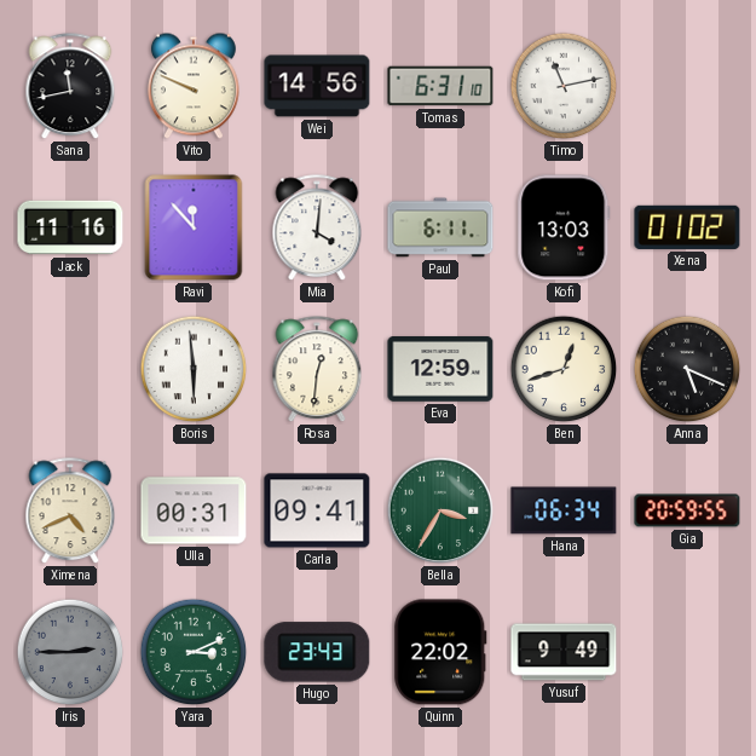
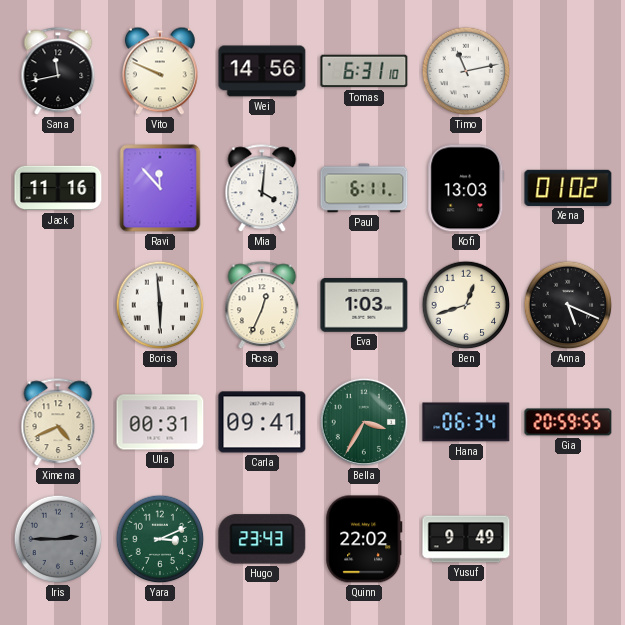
Rosa: 12:31 -> 12:34 (262, 306)
Eva: 12:59 -> 1:03 (364, 306)
